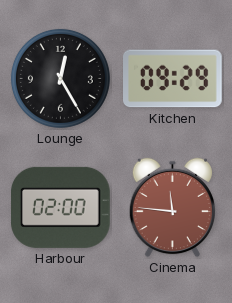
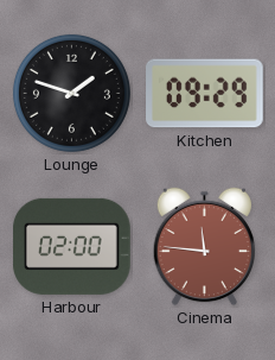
Lounge: 12:25 -> 1:48 (71, 93)
